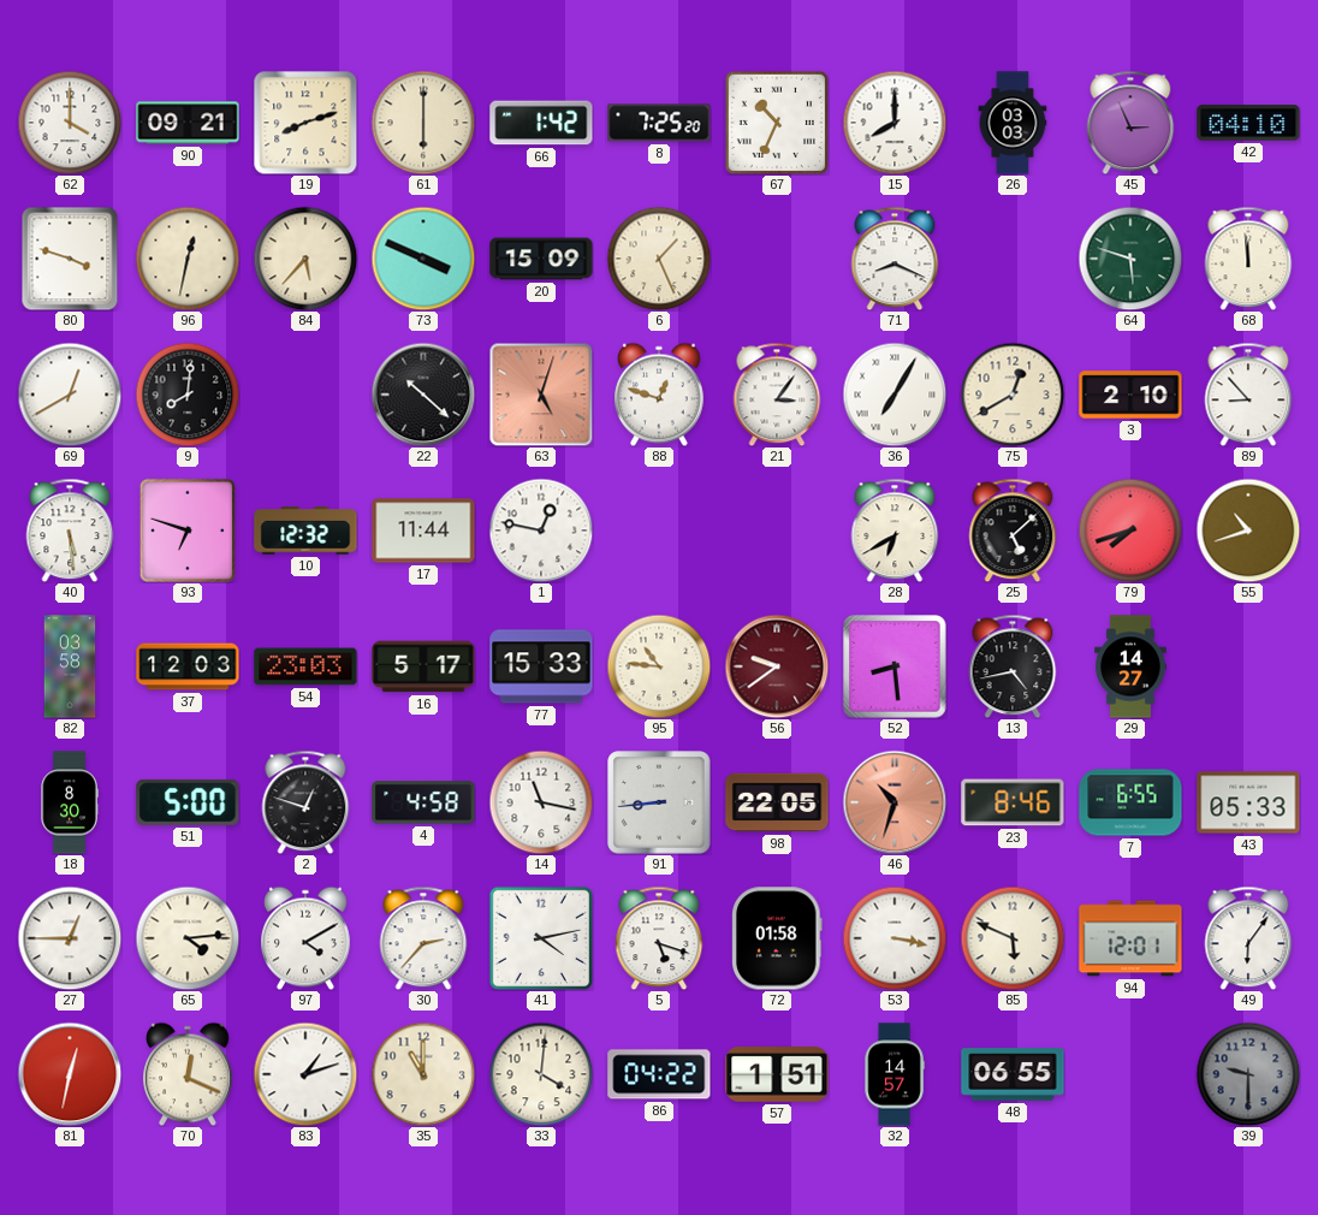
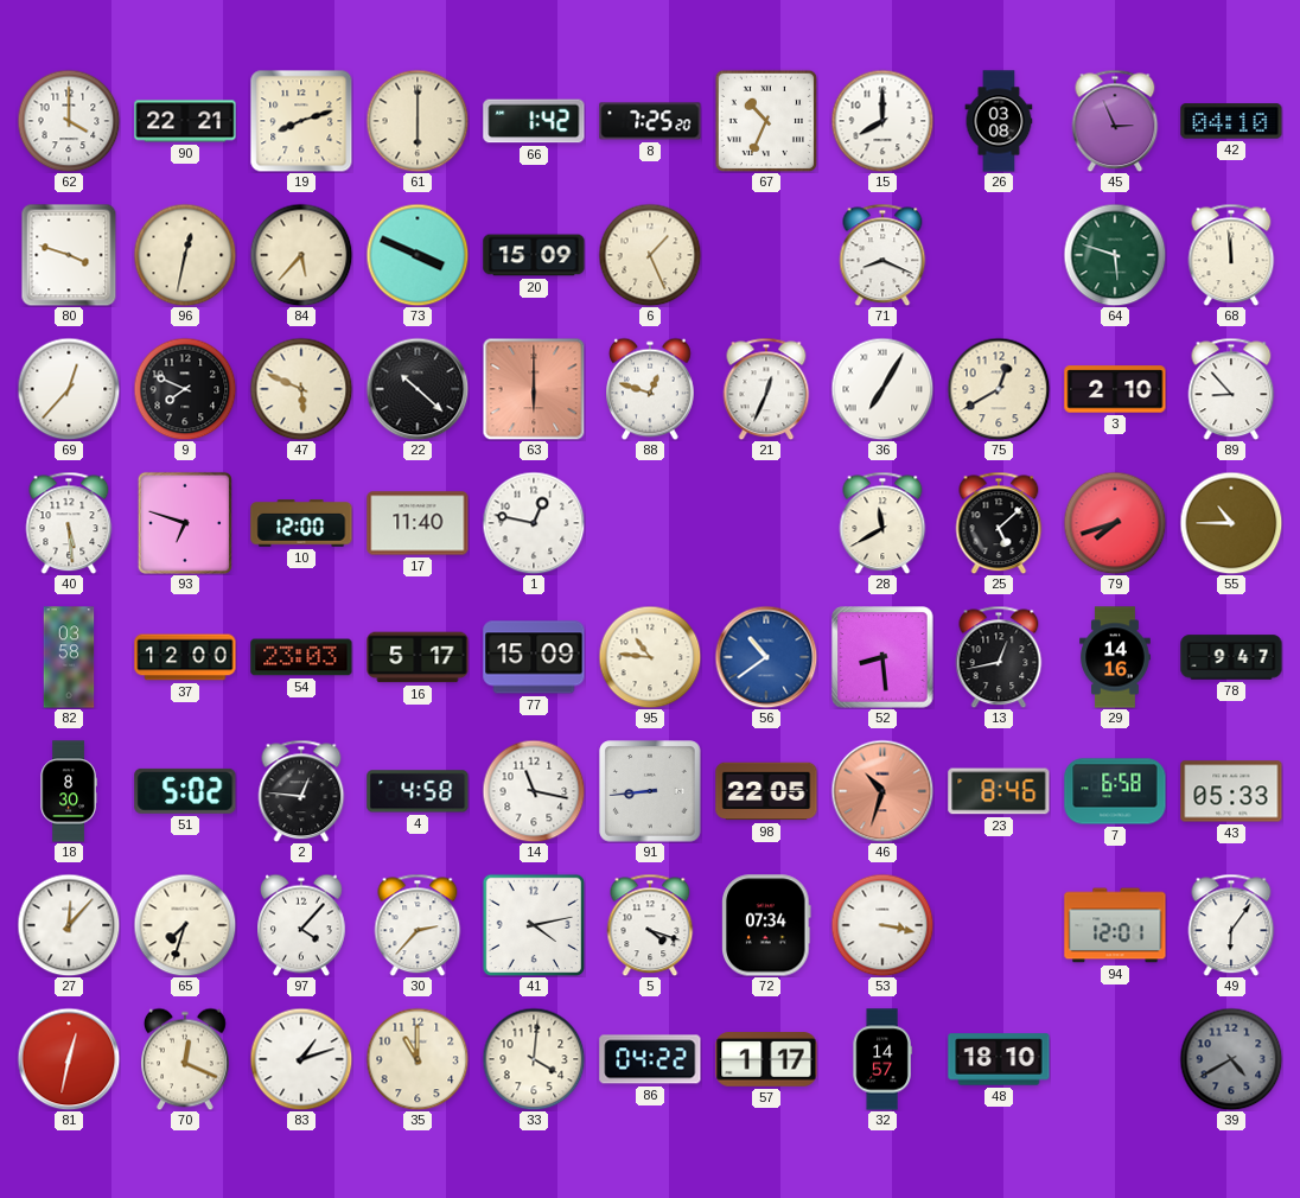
90: 09:21 -> 22:21 (185, 121)
26: 03:03 -> 03:08 (999, 121)
69: 12:40 -> 12:37 (69, 389)
9: 8:01 -> 7:49 (185, 389)
47: none -> 5:49 (301, 389)
63: 5:03 -> 6:00 (534, 389)
21: 3:06 -> 12:34 (766, 389)
10: 12:32 -> 12:00 (301, 523)
17: 11:44 -> 11:40 (418, 523)
28: 6:40 -> 11:40 (882, 523)
55: 10:42 -> 10:45 (1231, 523)
37: 12:03 -> 12:00 (185, 657)
77: 15:33 -> 15:09 (534, 657)
56: 9:39 -> 10:39 (766, 657)
56 dial: burgundy -> blue (766, 657)
13: 4:43 -> 12:43 (999, 657)
29: 14:27 -> 14:16 (1115, 657)
78: none -> 9:47 (1231, 657)
51: 5:00 -> 5:02 (185, 791)
2: 12:48 -> 12:46 (301, 791)
7: 6:55 -> 6:58 (1115, 791)
27: 12:45 -> 12:07 (69, 925)
65: 4:14 -> 7:33 (185, 925)
97: 4:10 -> 4:07 (302, 925)
5: 5:18 -> 4:18 (650, 925)
72: 01:58 -> 07:34 (766, 925)
85: 5:49 -> none (1013, 938)
57: 1:51 -> 1:17 (766, 1059)
48: 06:55 -> 18:10 (999, 1059)
39: 9:30 -> 4:40 (1231, 1059)
